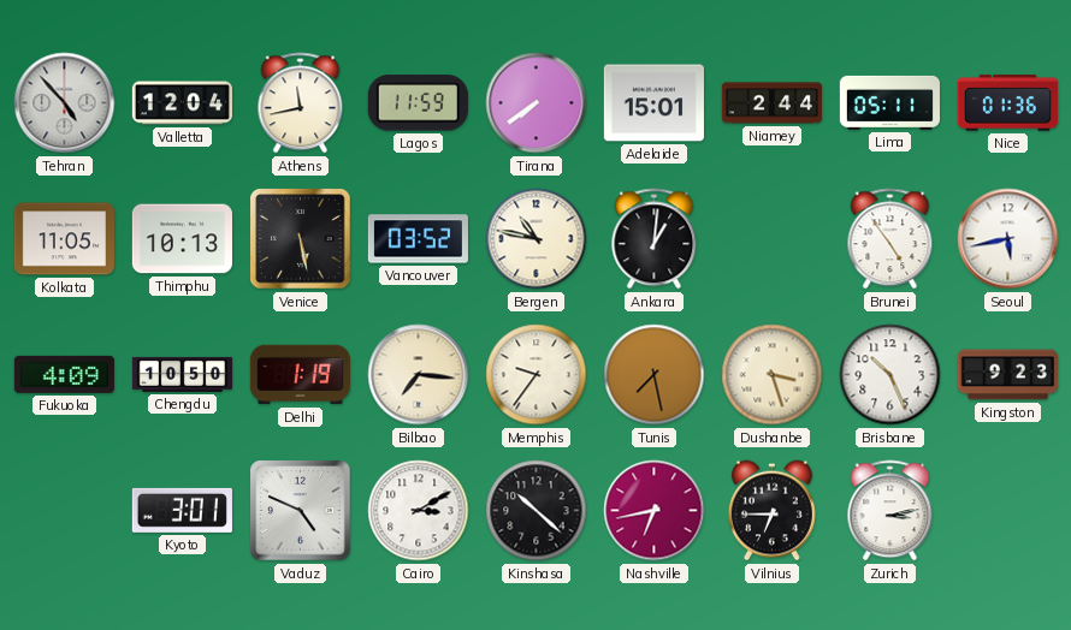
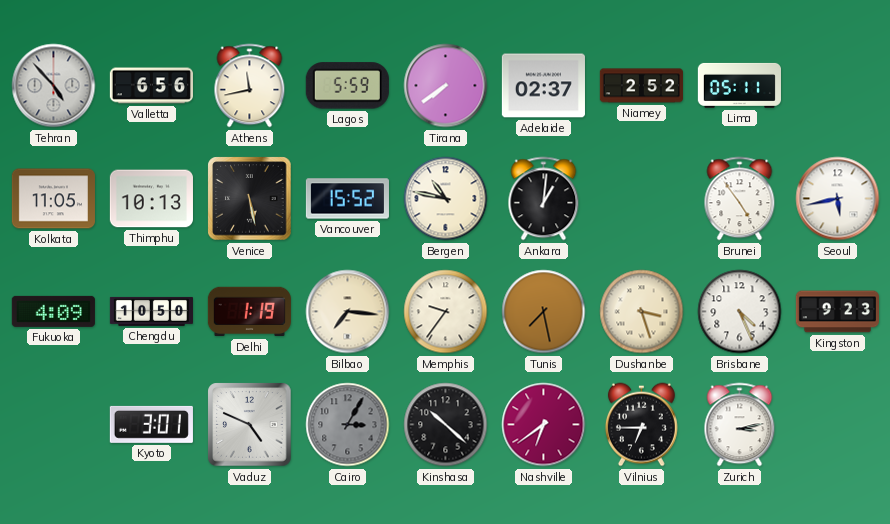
Valletta: 12:04 -> 6:56 (151, 86)
Lagos: 11:59 -> 5:59 (347, 86)
Adelaide: 15:01 -> 02:37 (543, 86)
Niamey: 2:44 -> 2:52 (641, 86)
Nice: 01:36 -> none (1007, 103)
Vancouver: 03:52 -> 15:52 (347, 199)
Brisbane: 10:26 -> 4:26 (740, 312)
Cairo: 3:10 -> 3:05 (348, 425)
Cairo dial: white -> grey (348, 425)
Nashville: 6:43 -> 6:39 (544, 425)
